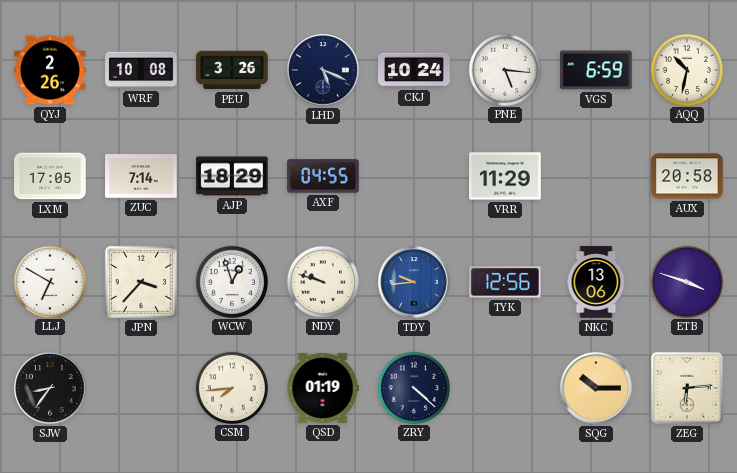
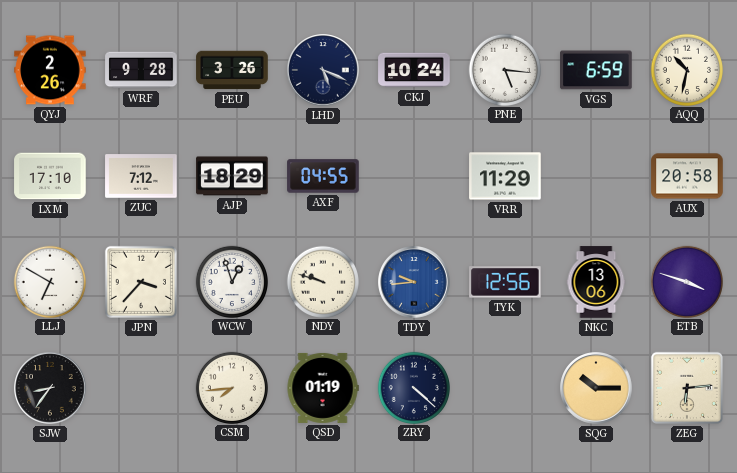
WRF: 10:08 -> 9:28 (141, 70)
LXM: 17:05 -> 17:10 (50, 176)
ZUC: 7:14 -> 7:12 (141, 176)
